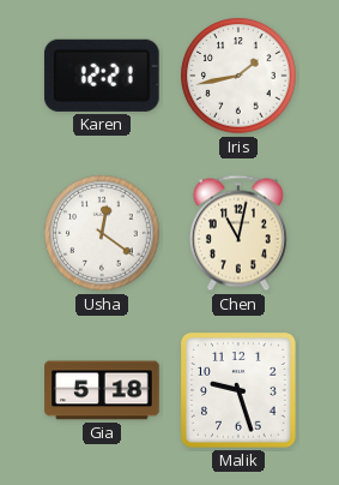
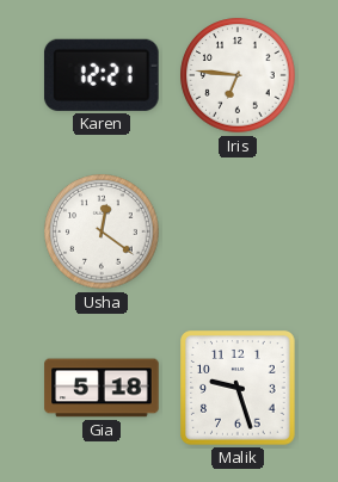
Iris: 1:43 -> 6:46 (238, 75)
Chen: 11:02 -> none (238, 233)
